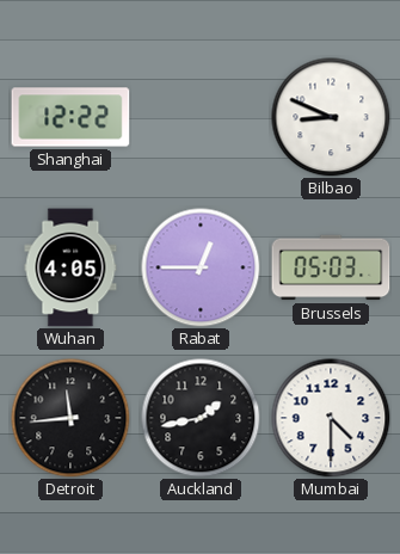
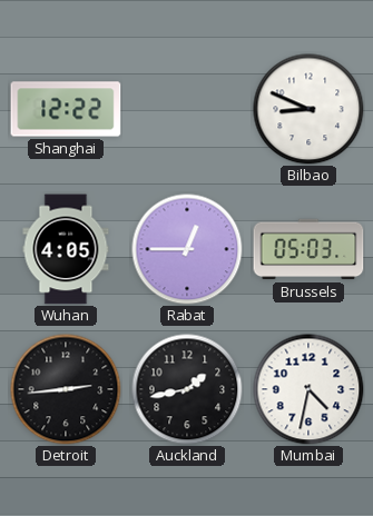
Detroit: 11:44 -> 2:44 (66, 389)
Mumbai: 4:30 -> 4:32 (308, 389)
